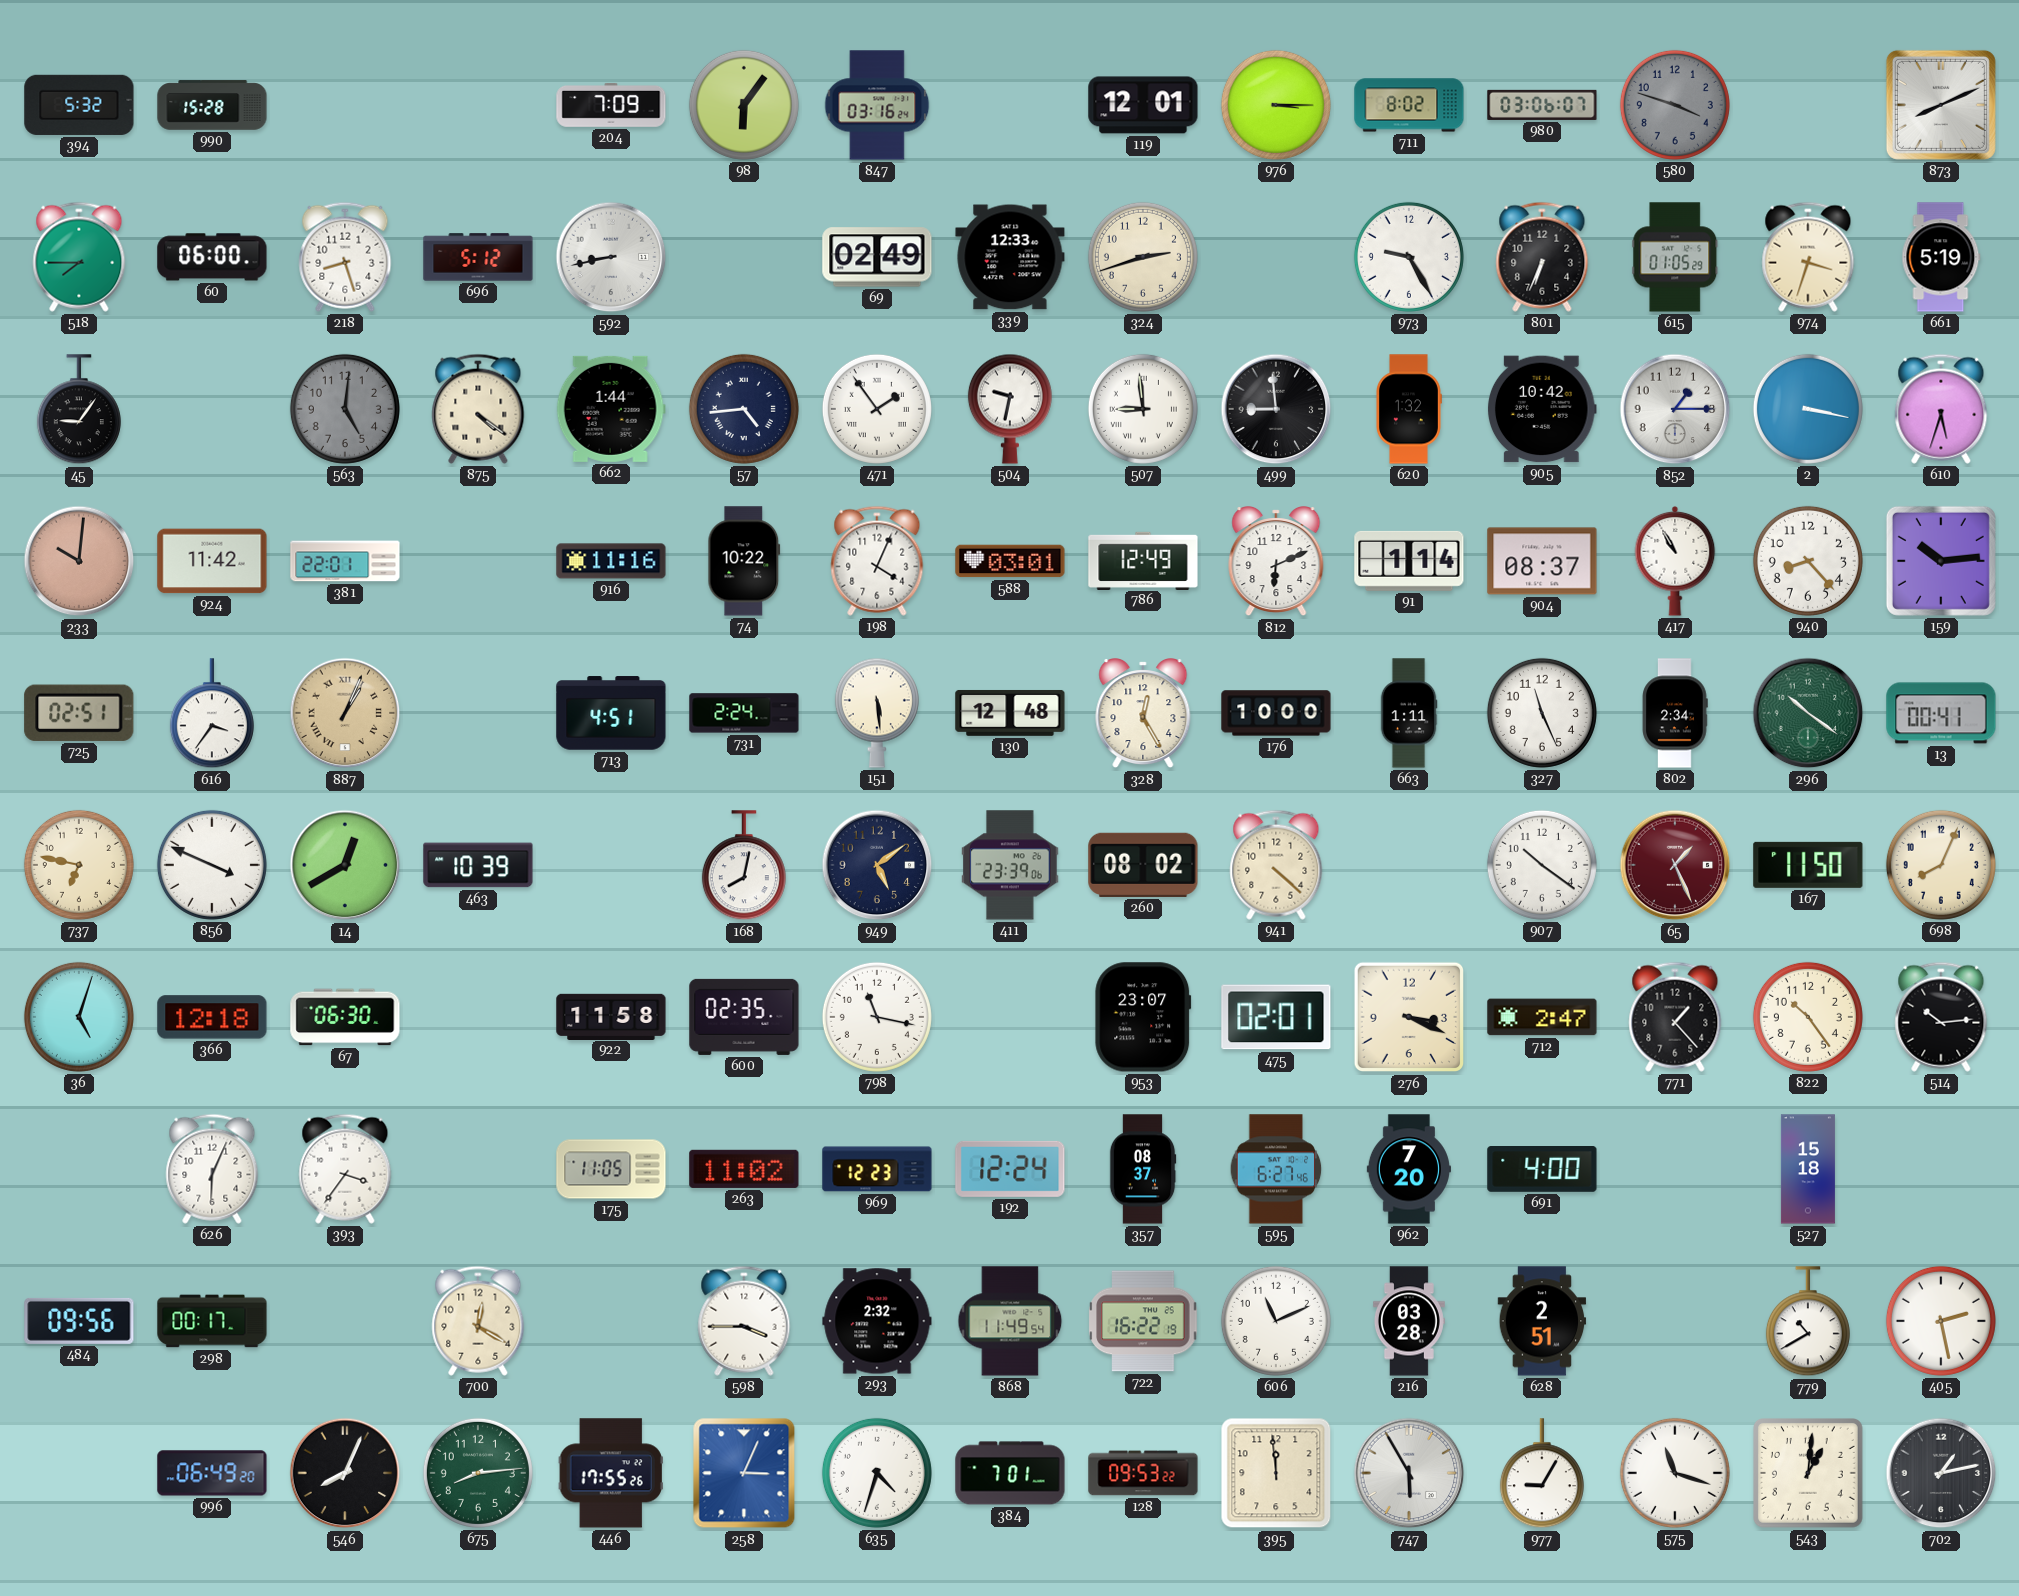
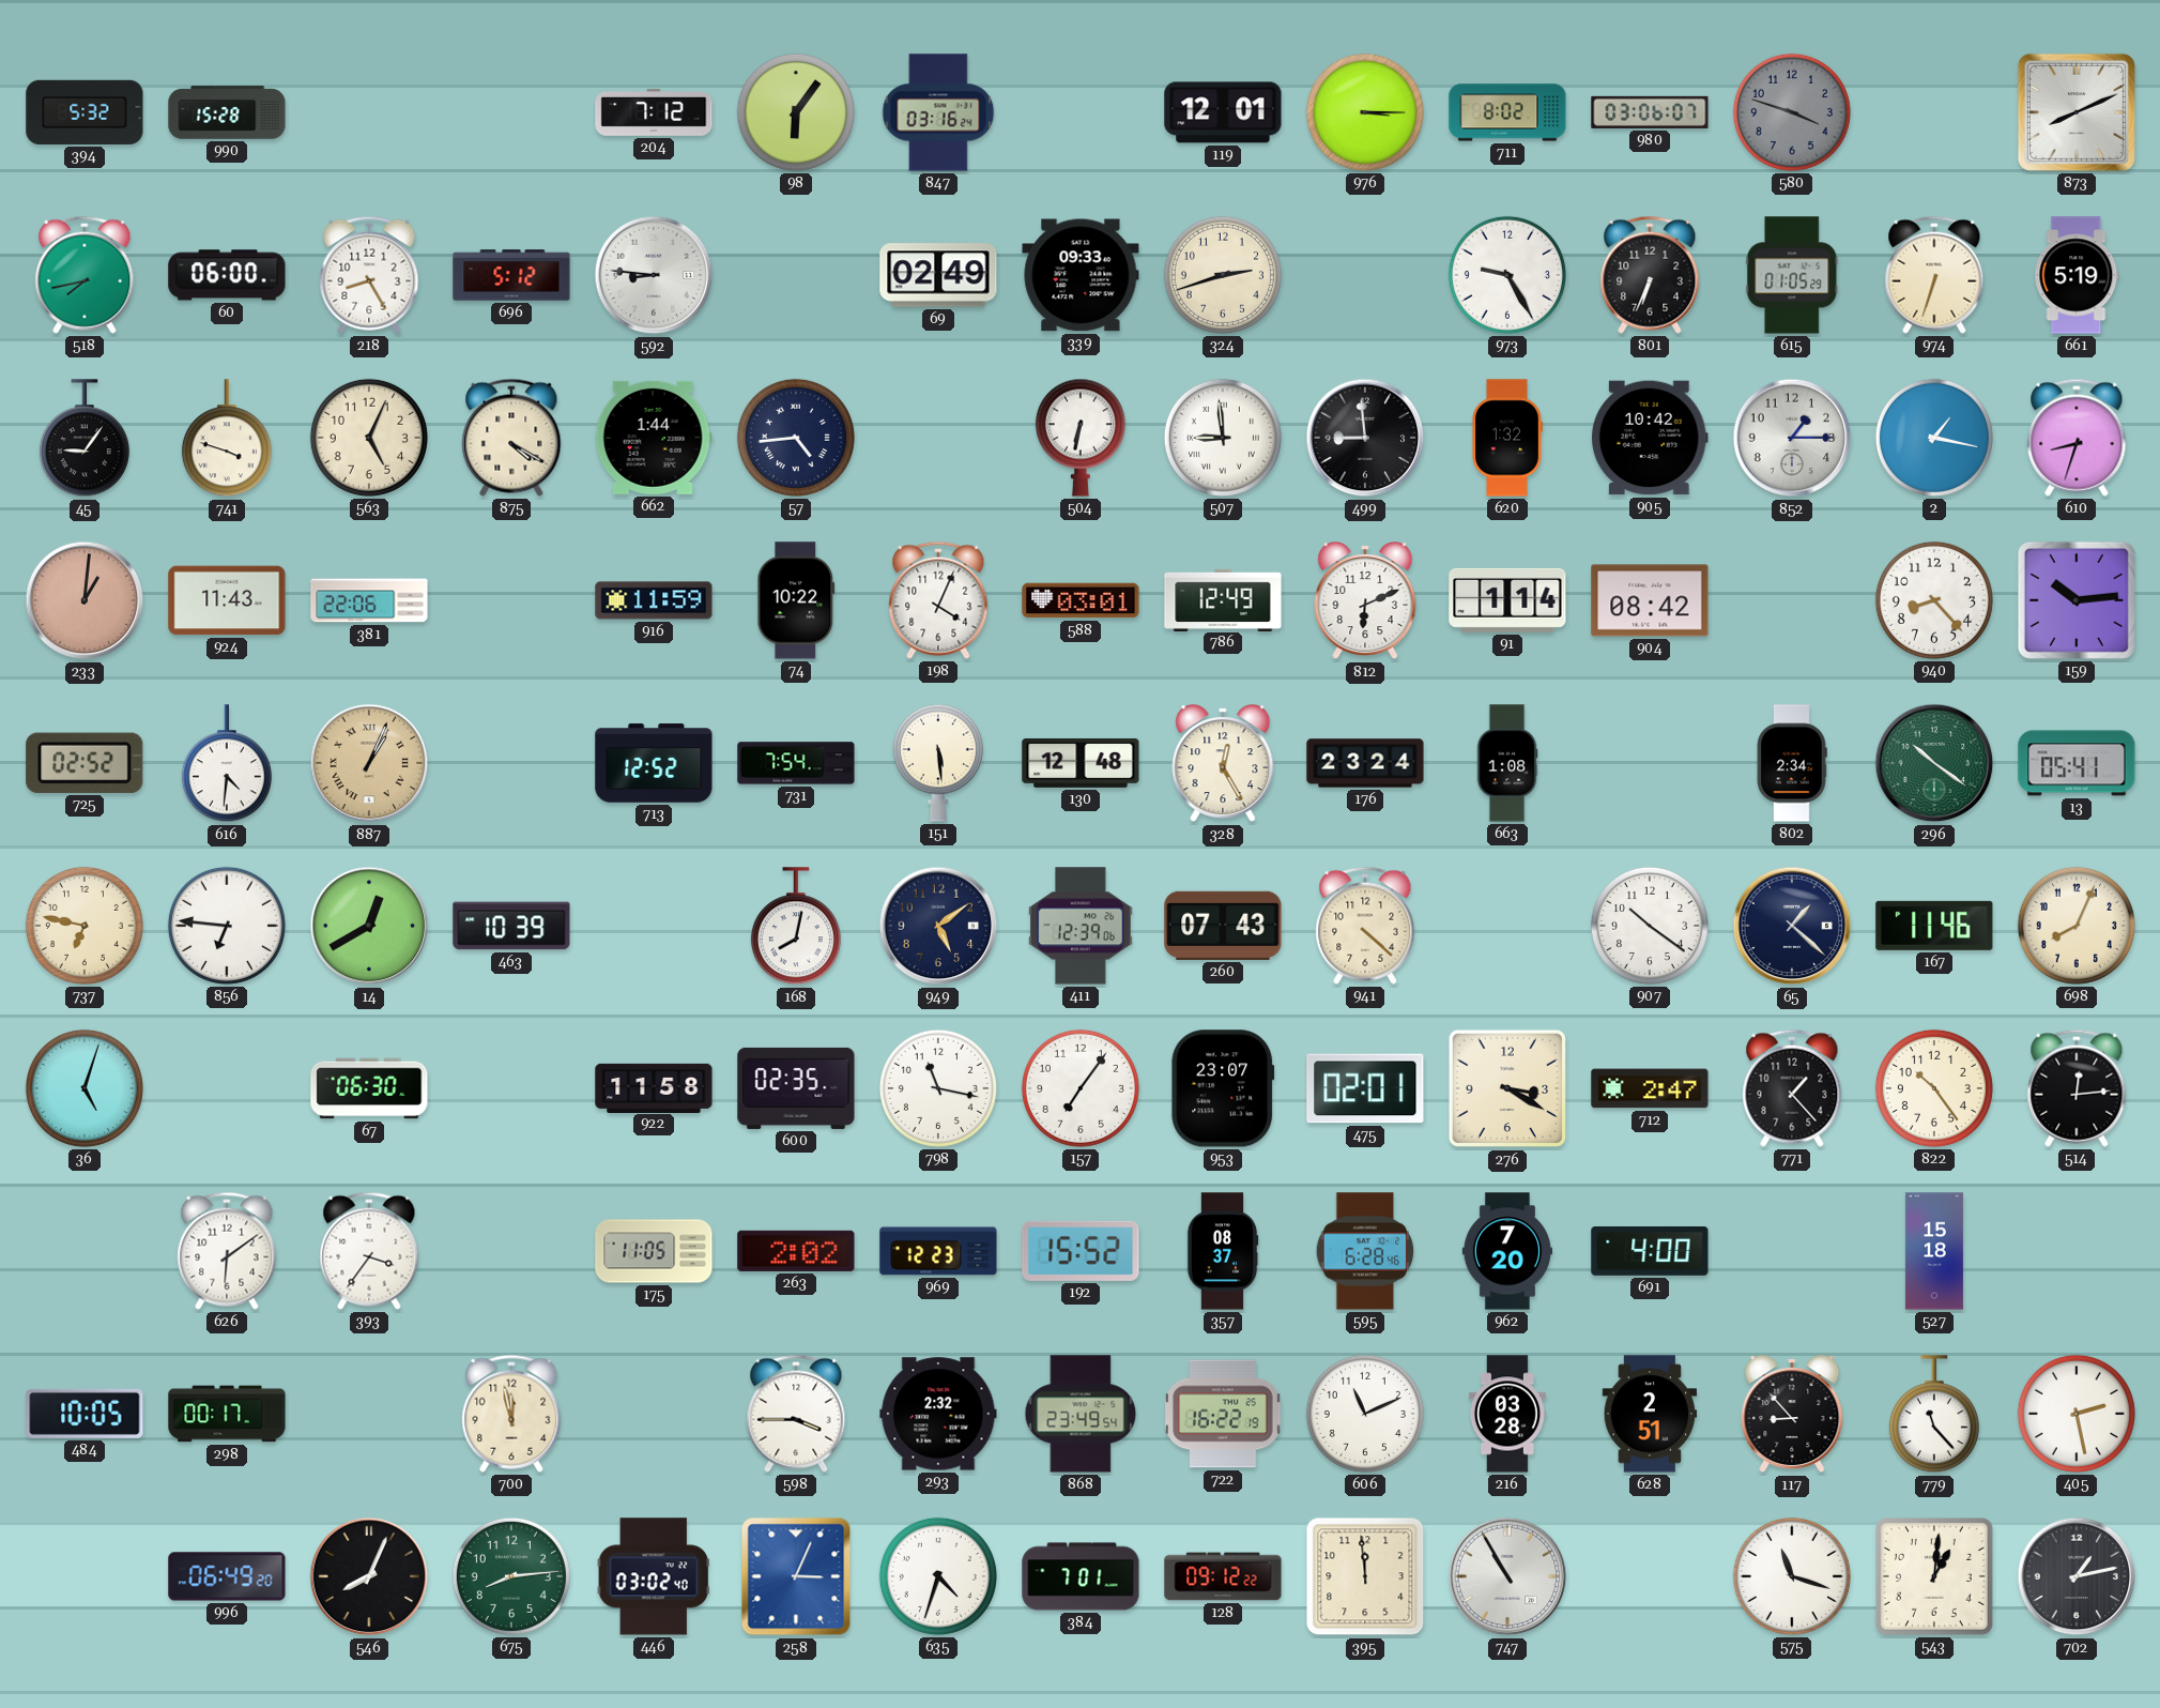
204: 7:09 -> 7:12 (654, 112)
518: 7:45 -> 7:43 (85, 275)
218: 8:27 -> 8:25 (369, 275)
592: 8:43 -> 8:46 (654, 275)
339: 12:33 -> 09:33 (1081, 275)
974: 3:33 -> 6:33 (1934, 275)
741: none -> 3:48 (227, 439)
563: 5:01 -> 5:04 (369, 438)
563 dial: grey -> cream (369, 438)
875: 4:21 -> 4:20 (511, 438)
471: 1:54 -> none (877, 409)
504: 9:32 -> 6:32 (1081, 438)
2: 3:17 -> 1:17 (1934, 438)
610: 5:33 -> 8:33 (2077, 438)
233: 10:01 -> 1:01 (85, 600)
924: 11:42 -> 11:43 (227, 600)
381: 22:01 -> 22:06 (369, 600)
916: 11:16 -> 11:59 (654, 600)
904: 08:37 -> 08:42 (1650, 600)
417: 10:55 -> none (1675, 561)
725: 02:51 -> 02:52 (85, 763)
616: 3:36 -> 4:31 (227, 764)
713: 4:51 -> 12:52 (654, 763)
731: 2:24 -> 7:54 (796, 763)
176: 10:00 -> 23:24 (1365, 763)
663: 1:11 -> 1:08 (1507, 763)
327: 11:26 -> none (1542, 713)
13: 00:41 -> 05:41 (2077, 763)
856: 3:49 -> 6:46 (227, 926)
411: 23:39 -> 12:39 (1081, 926)
260: 08:02 -> 07:43 (1223, 926)
65: 1:26 -> 1:22 (1792, 926)
65 dial: burgundy -> navy (1792, 926)
167: 11:50 -> 11:46 (1934, 926)
366: 12:18 -> none (212, 1017)
157: none -> 7:06 (1081, 1088)
276: 3:19 -> 3:20 (1507, 1088)
514: 10:14 -> 12:14 (2077, 1088)
626: 6:04 -> 6:09 (227, 1251)
263: 11:02 -> 2:02 (796, 1251)
192: 12:24 -> 15:52 (1081, 1251)
595: 6:27 -> 6:28 (1365, 1251)
484: 09:56 -> 10:05 (85, 1414)
700: 12:20 -> 11:58 (511, 1414)
868: 11:49 -> 23:49 (1081, 1414)
117: none -> 8:53 (1792, 1415)
779: 10:40 -> 11:23 (1934, 1415)
446: 17:55 -> 03:02 (654, 1576)
128: 09:53 -> 09:12 (1223, 1576)
747: 5:55 -> 10:55 (1507, 1576)
977: 9:05 -> none (1542, 1474)
